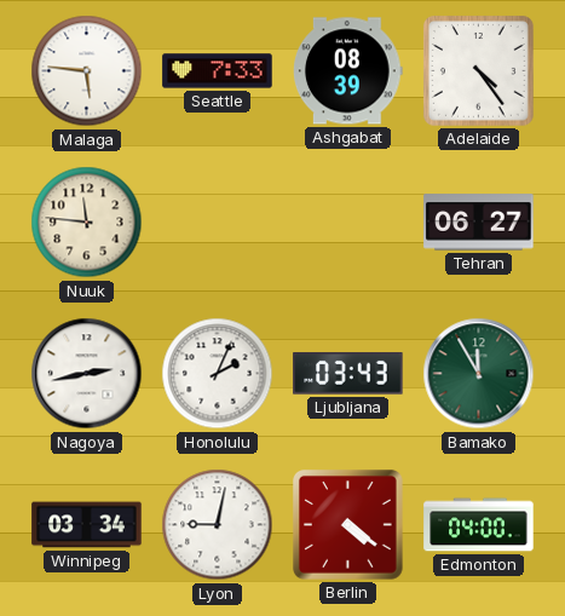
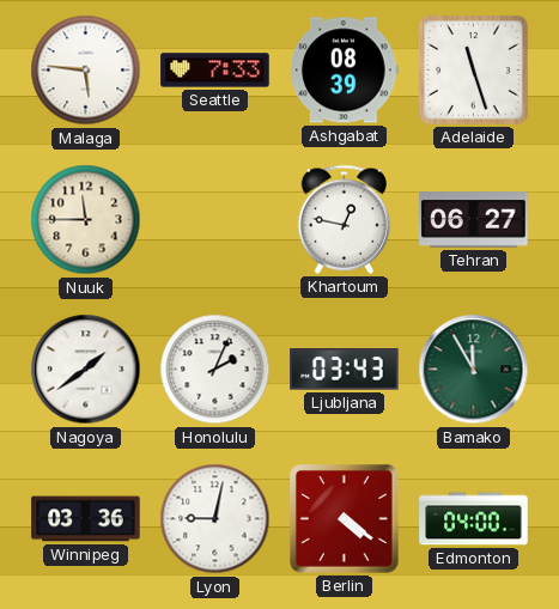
Adelaide: 4:24 -> 11:27 (473, 69)
Nuuk: 11:46 -> 11:45 (86, 220)
Khartoum: none -> 12:47 (345, 219)
Nagoya: 2:43 -> 1:39 (86, 370)
Winnipeg: 03:34 -> 03:36 (86, 519)
